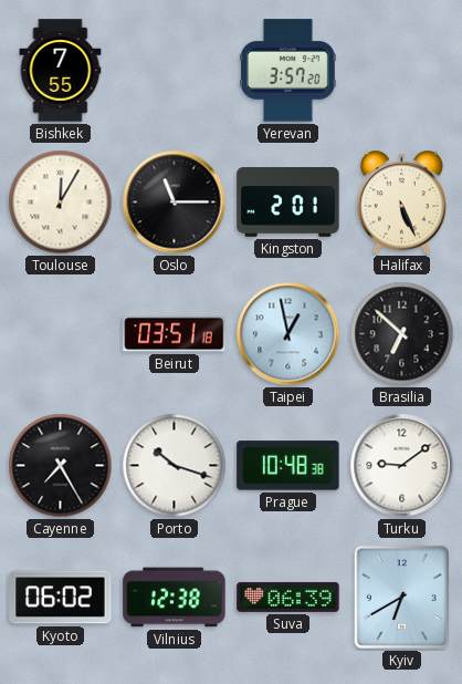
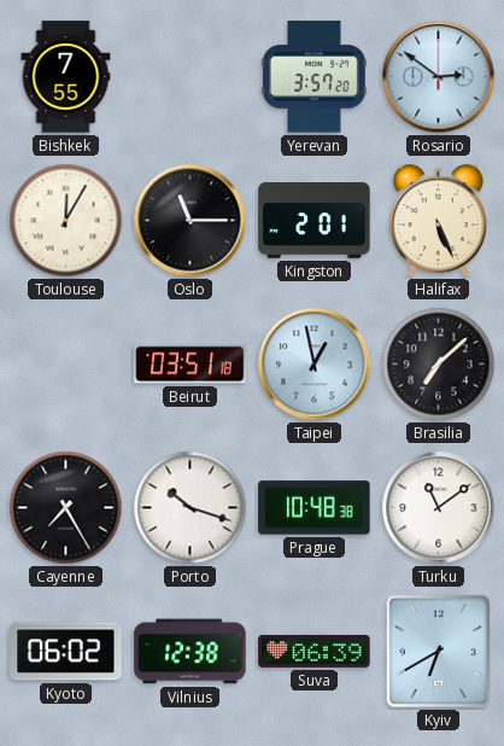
Rosario: none -> 2:51 (439, 77)
Brasilia: 6:52 -> 7:08 (439, 365)
Turku: 9:09 -> 11:09 (439, 508)
